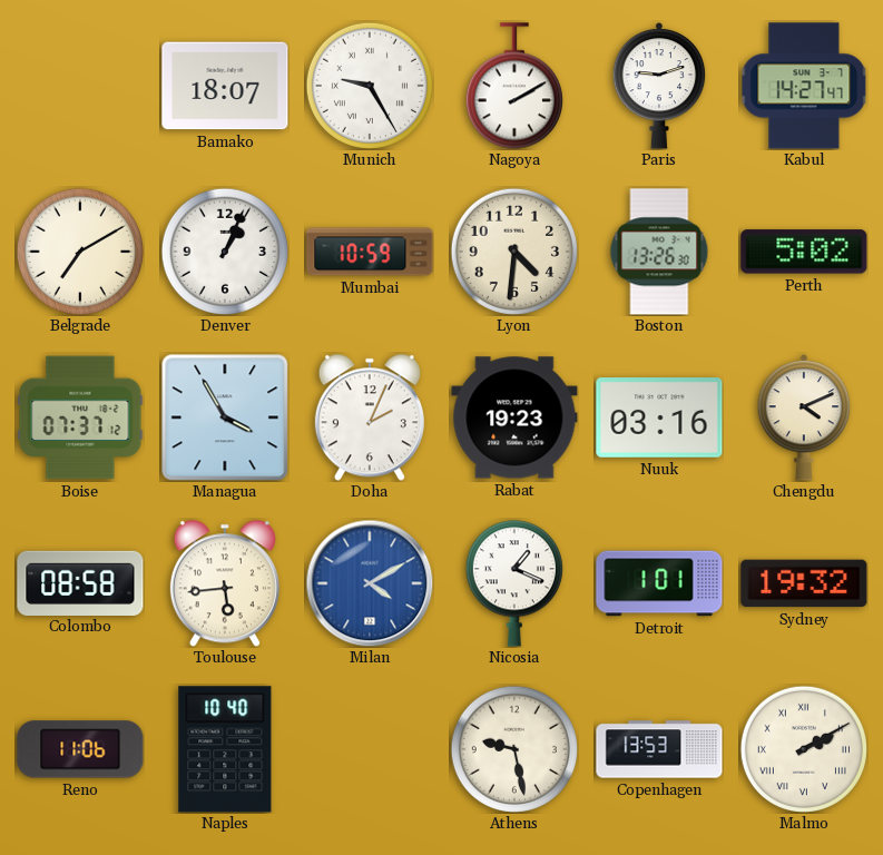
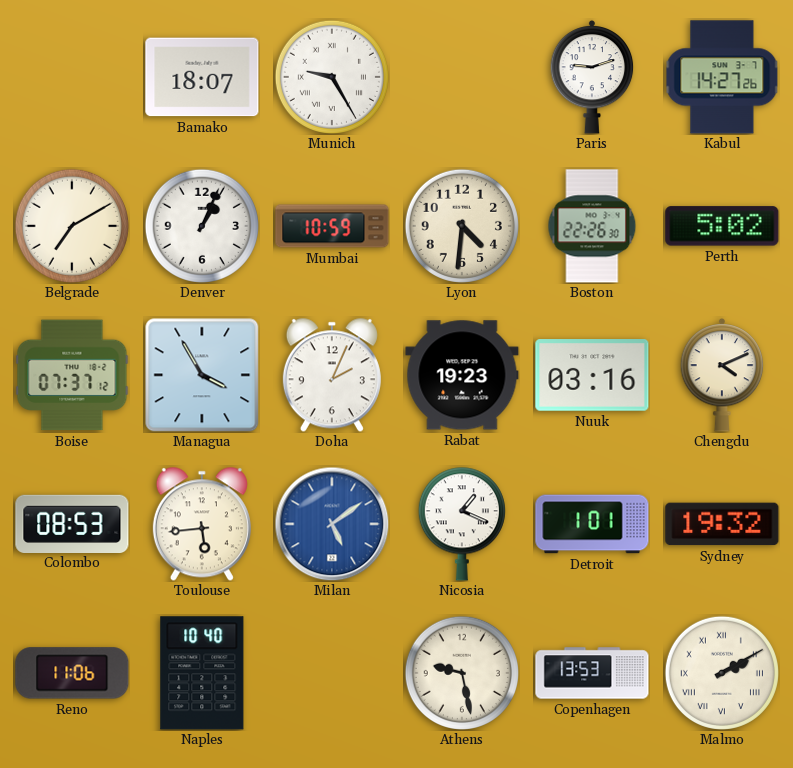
Nagoya: 2:10 -> none (514, 86)
Kabul: 14:27:47 -> 14:27:26 (722, 77)
Boston: 13:26 -> 22:26 (592, 226)
Colombo: 08:58 -> 08:53 (72, 523)
Milan: 4:10 -> 5:09 (332, 524)
